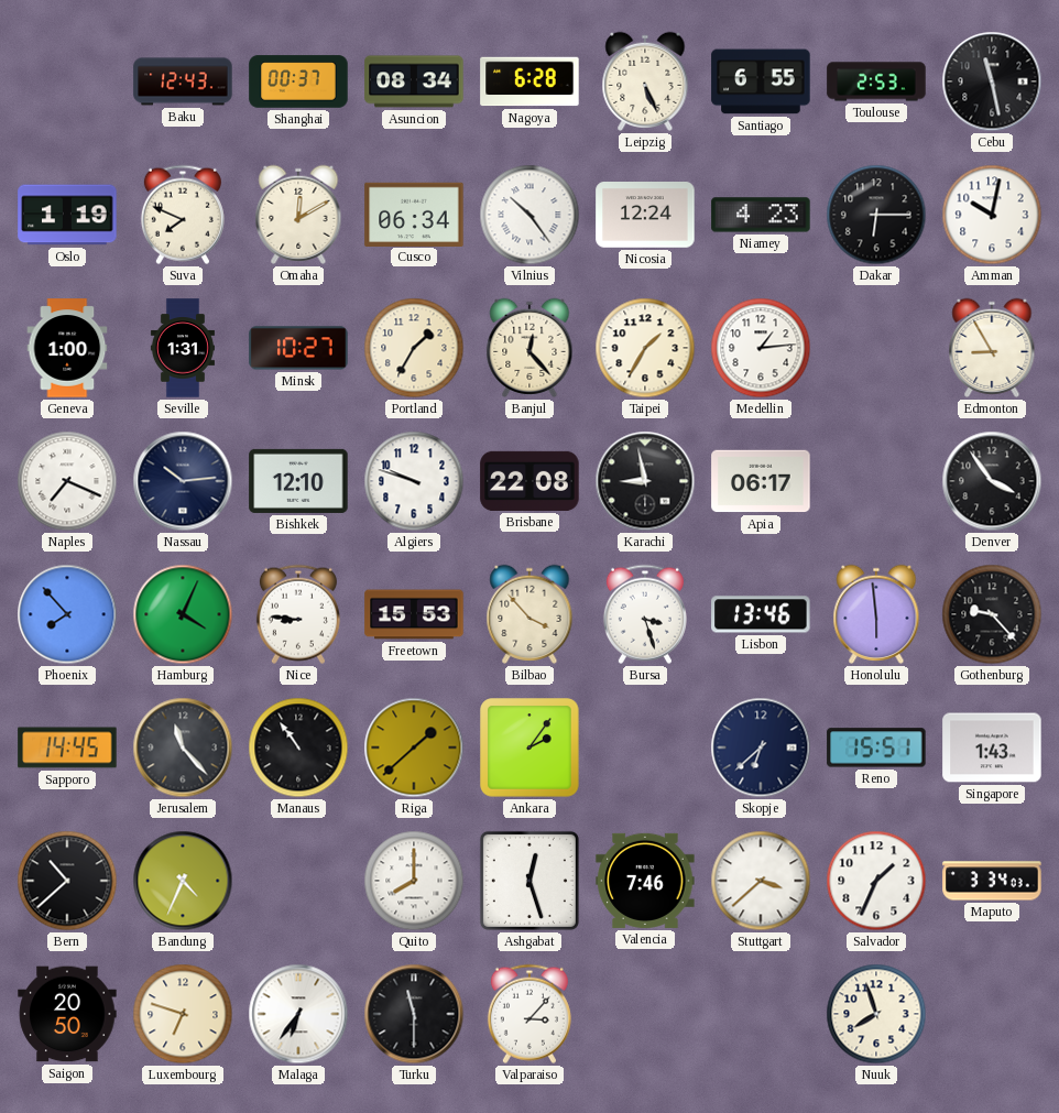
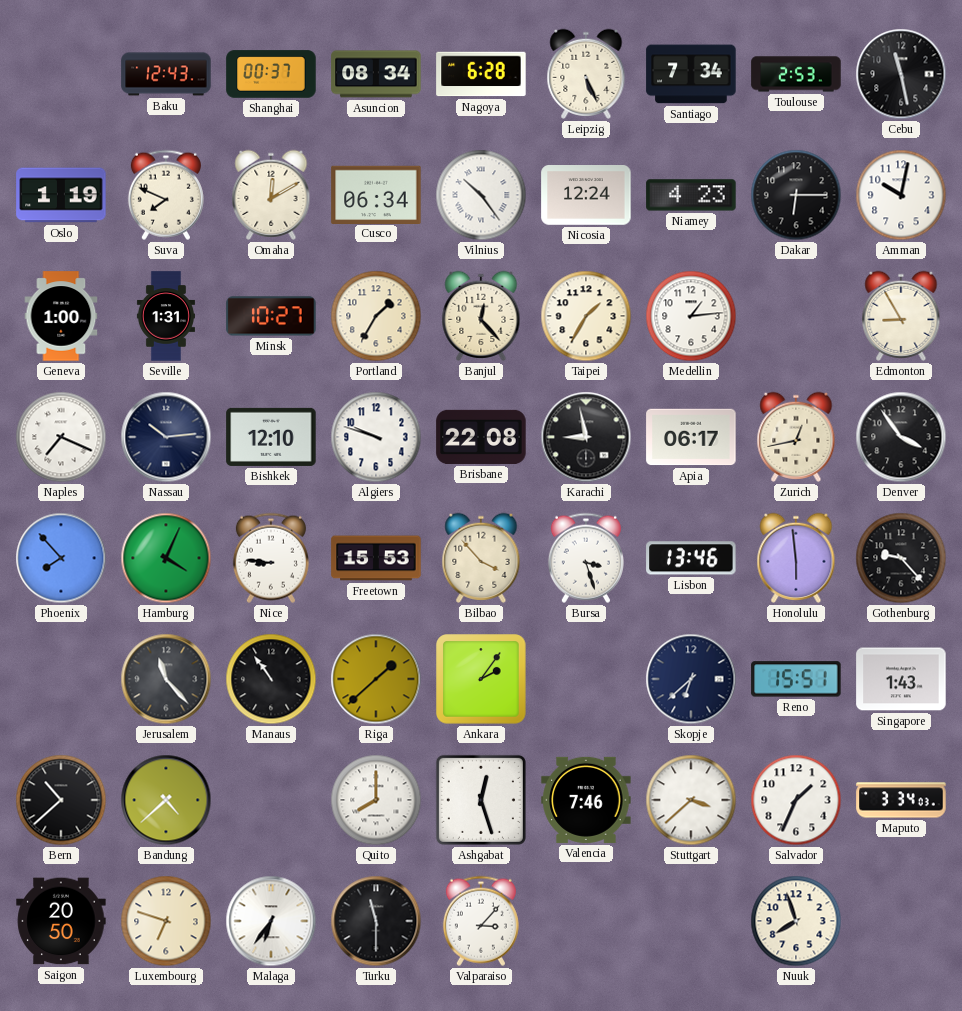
Santiago: 6:55 -> 7:34 (691, 74)
Zurich: none -> 12:43 (796, 437)
Sapporo: 14:45 -> none (67, 748)
Bandung: 4:34 -> 4:38 (166, 800)
